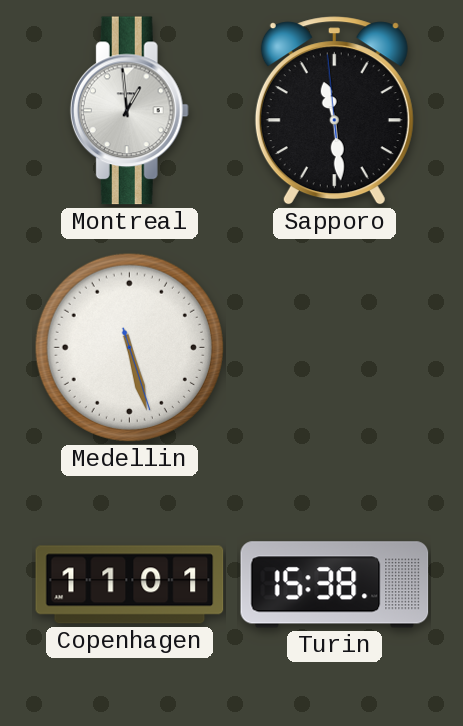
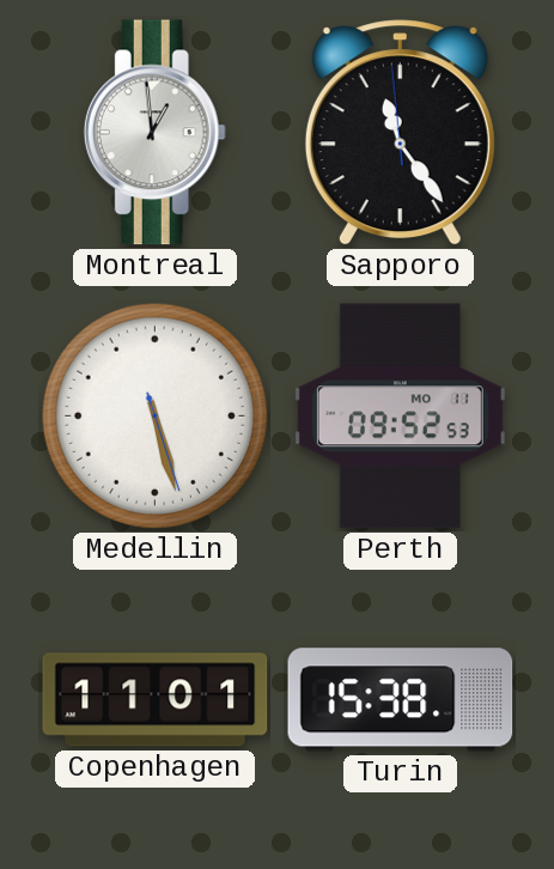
Sapporo: 11:28 -> 11:23 (400, 133)
Perth: none -> 09:52 (400, 417)
